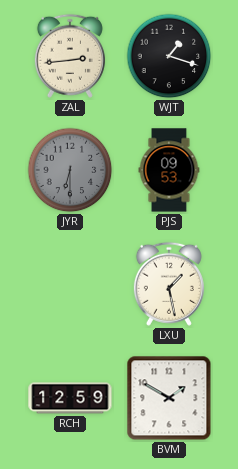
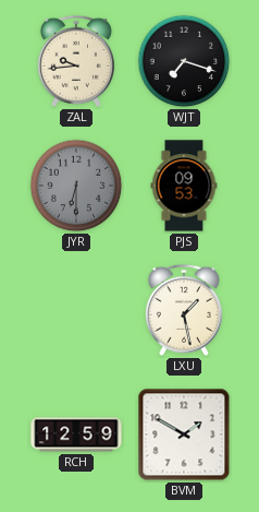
ZAL: 2:44 -> 9:44 (76, 61)
WJT: 1:18 -> 7:18 (184, 61)
